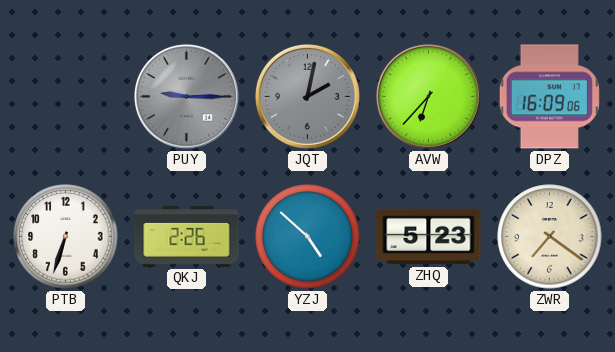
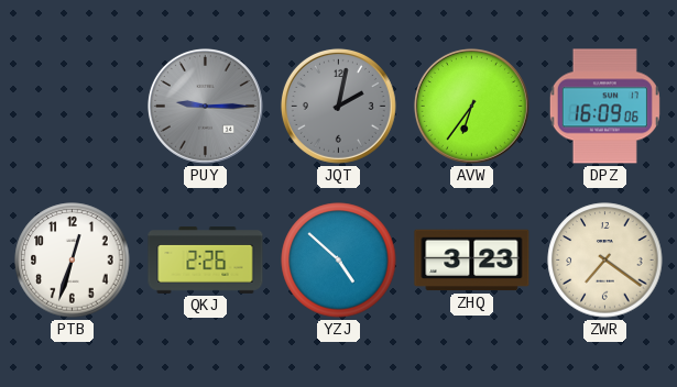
AVW: 6:37 -> 6:36 (471, 106)
PTB: 6:33 -> 12:33 (73, 261)
ZHQ: 5:23 -> 3:23 (472, 261)
